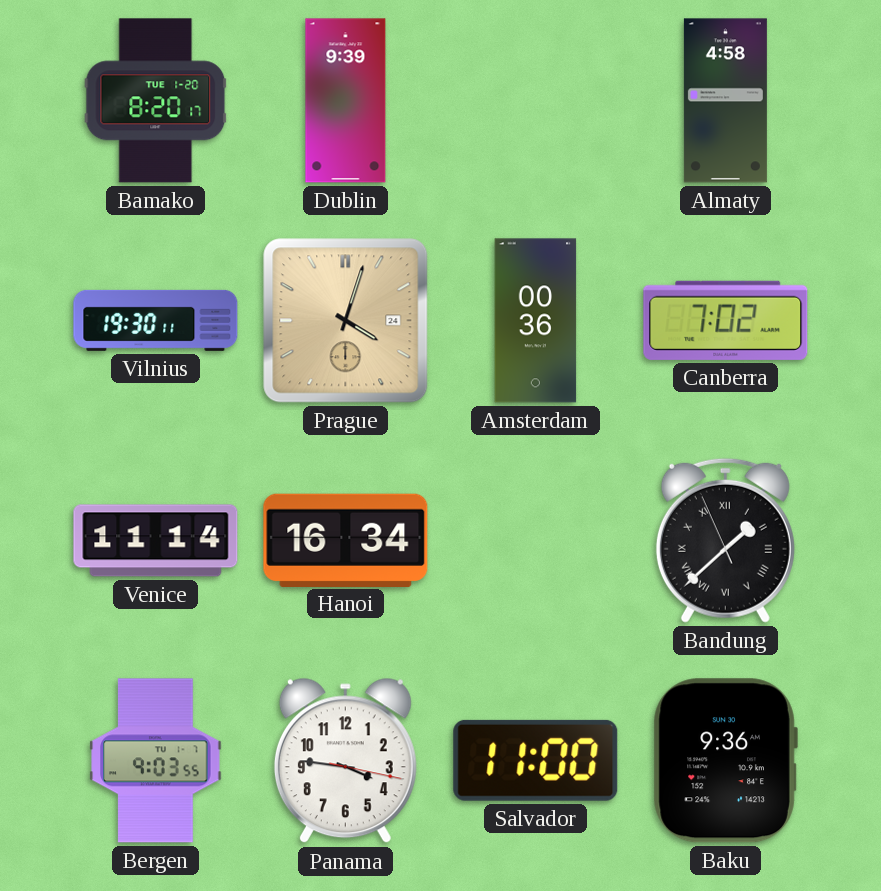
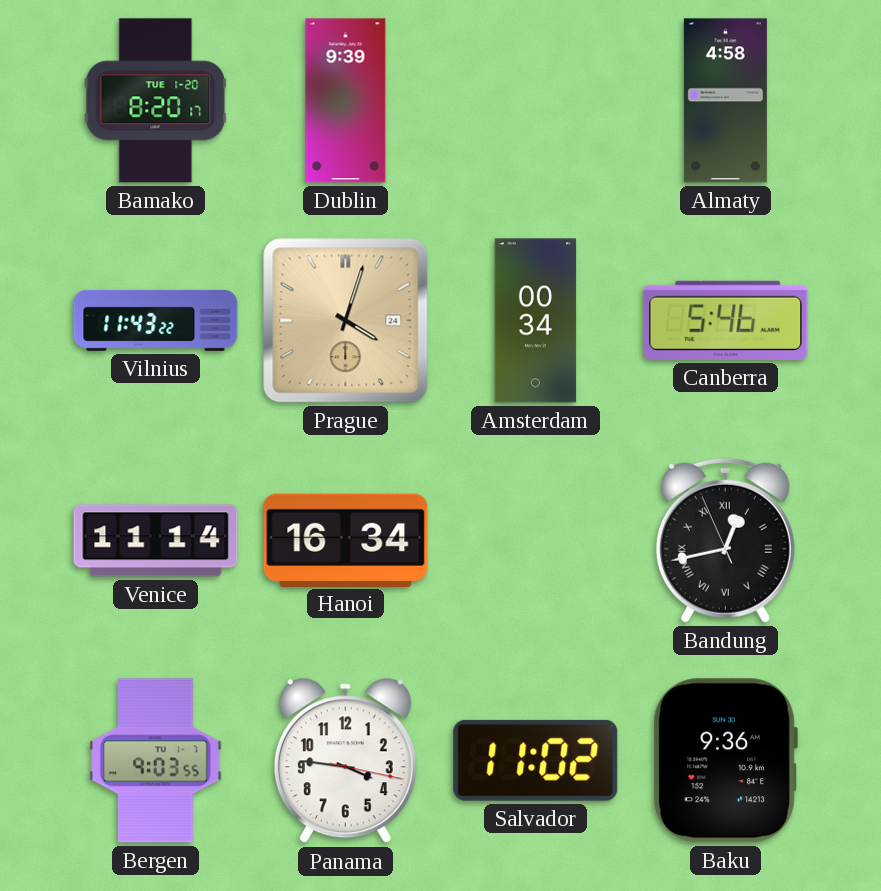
Vilnius: 19:30 -> 11:43 (156, 320)
Amsterdam: 00:36 -> 00:34 (536, 321)
Canberra: 7:02 -> 5:46 (726, 320)
Bandung: 1:37 -> 12:42 (725, 540)
Salvador: 11:00 -> 11:02 (536, 760)
